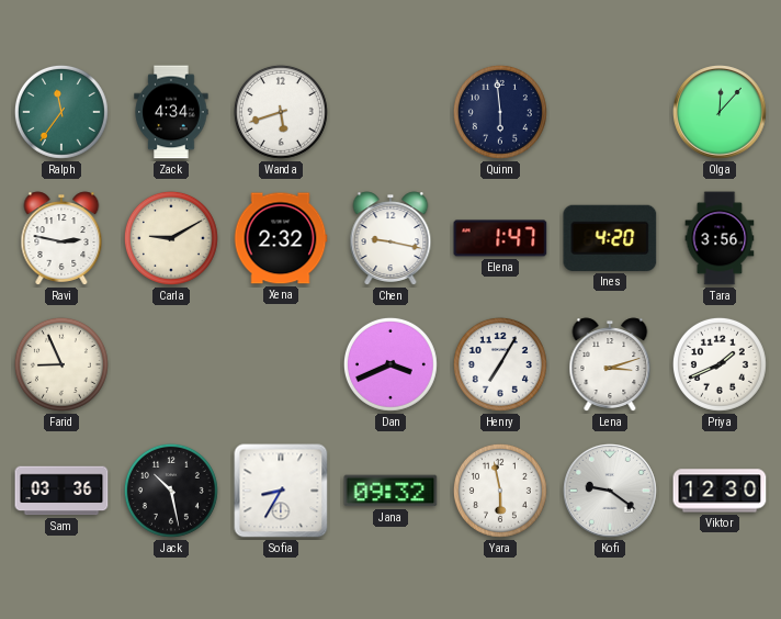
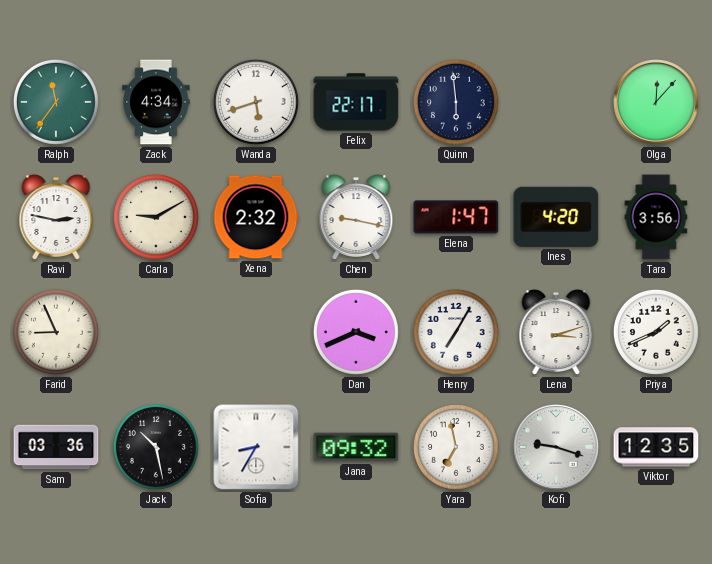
Felix: none -> 22:17 (356, 102)
Yara: 5:58 -> 6:58 (456, 447)
Kofi: 9:21 -> 9:18 (557, 448)
Viktor: 12:30 -> 12:35 (656, 447)
